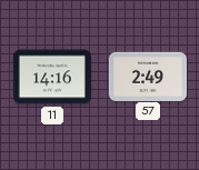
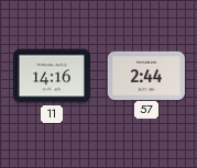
57: 2:49 -> 2:44 (146, 75)
